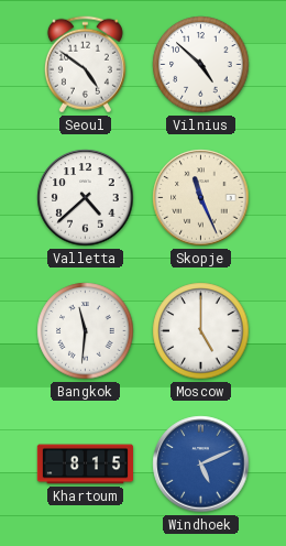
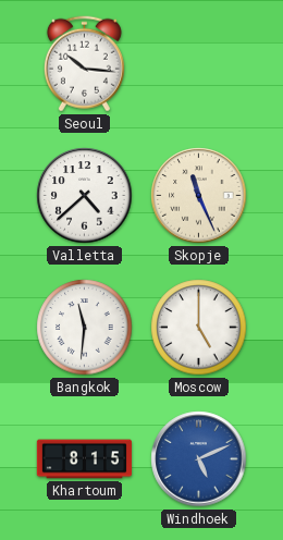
Seoul: 4:51 -> 10:16 (84, 64)
Vilnius: 4:52 -> none (201, 65)
